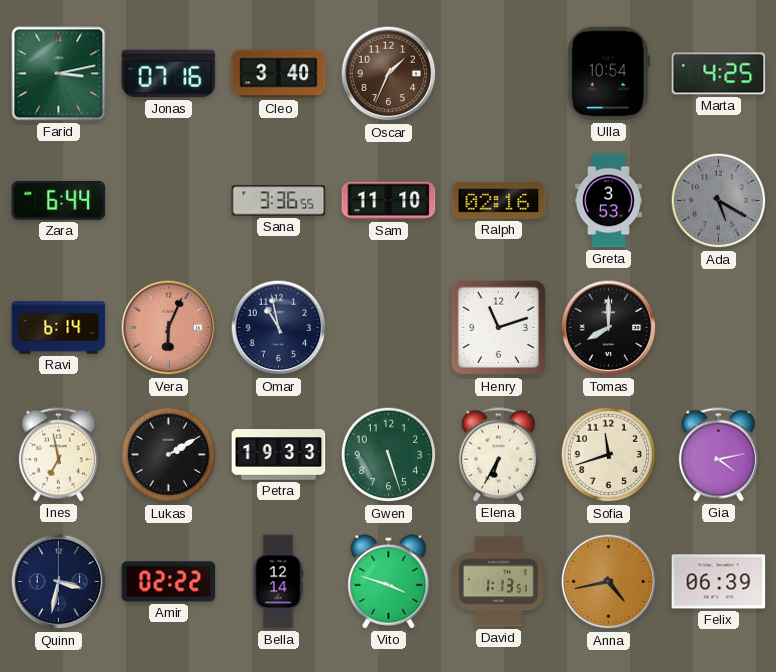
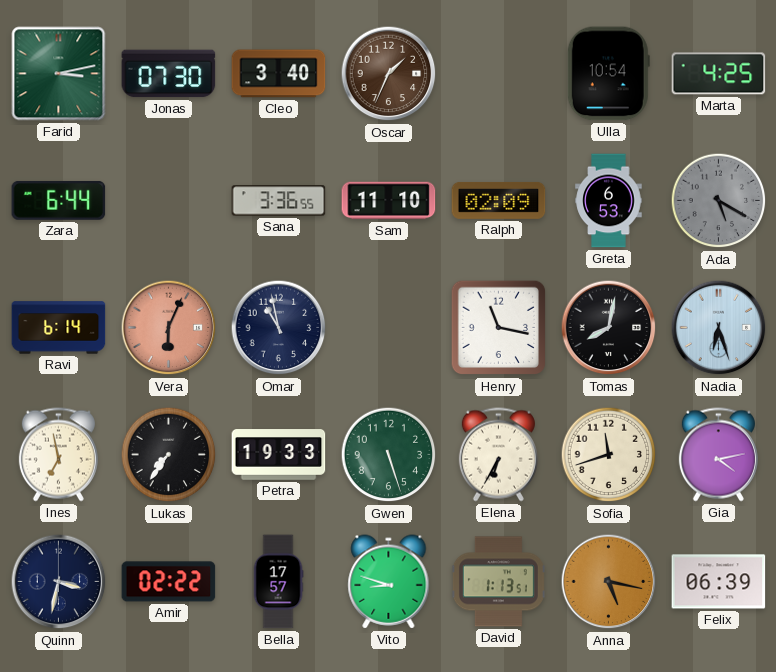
Jonas: 07:16 -> 07:30 (169, 74)
Ralph: 02:16 -> 02:09 (499, 200)
Greta: 3:53 -> 6:53 (609, 201)
Henry: 11:12 -> 11:17 (499, 328)
Tomas: 8:00 -> 8:02 (609, 328)
Nadia: none -> 6:27 (719, 328)
Lukas: 2:10 -> 7:36 (169, 455)
Bella: 12:14 -> 17:57 (278, 582)
Vito: 3:48 -> 8:48 (389, 582)
Anna: 4:43 -> 5:17 (609, 582)
